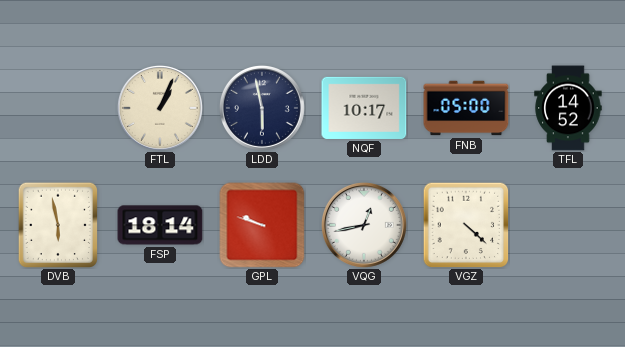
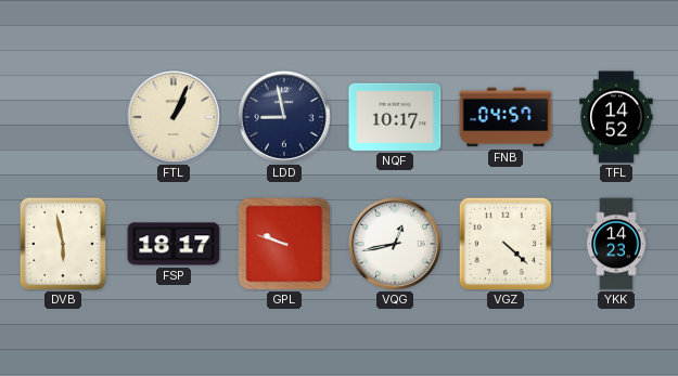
LDD: 5:58 -> 8:58 (284, 117)
FNB: 05:00 -> 04:57 (506, 117)
FSP: 18:14 -> 18:17 (174, 244)
YKK: none -> 14:23 (616, 244)
